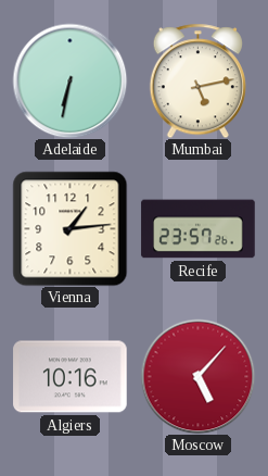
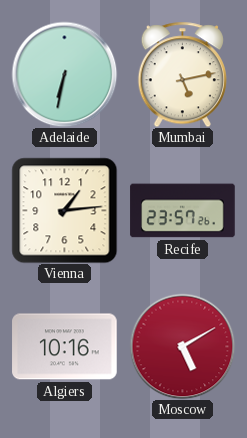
Moscow: 5:07 -> 5:10 (182, 346)
